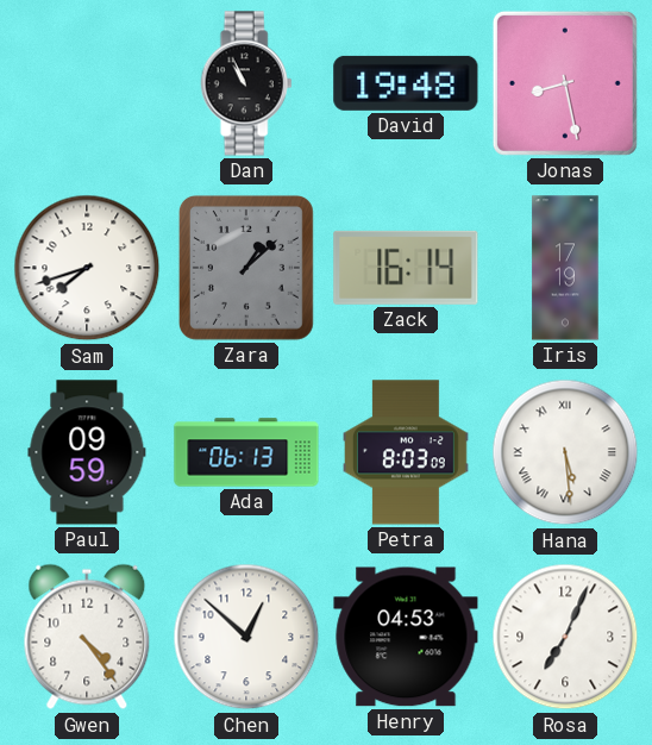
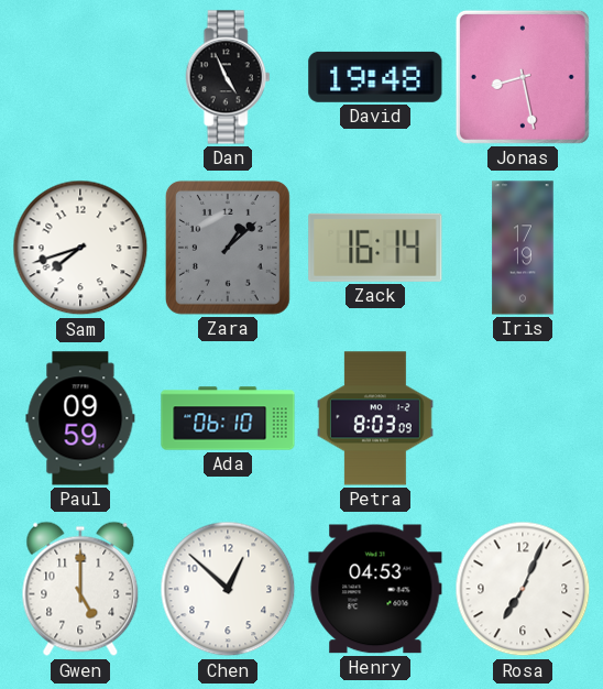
Dan: 10:56 -> 4:56 (228, 77)
Ada: 06:13 -> 06:10 (228, 418)
Hana: 5:29 -> none (565, 452)
Gwen: 4:24 -> 5:00 (80, 589)
